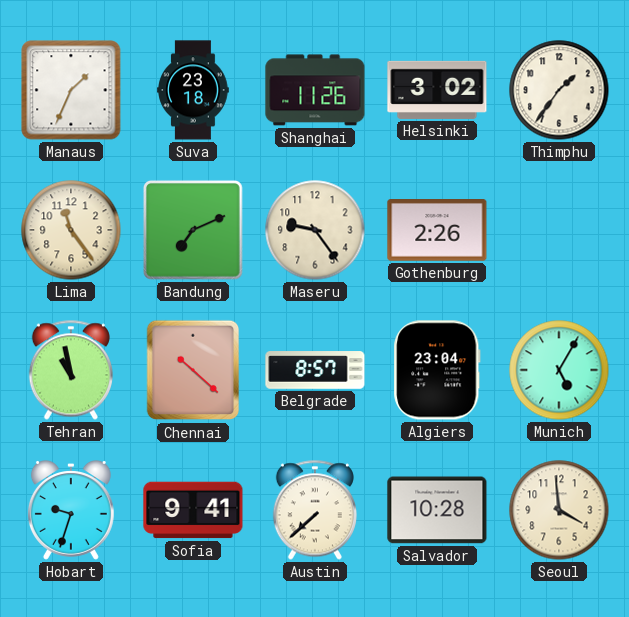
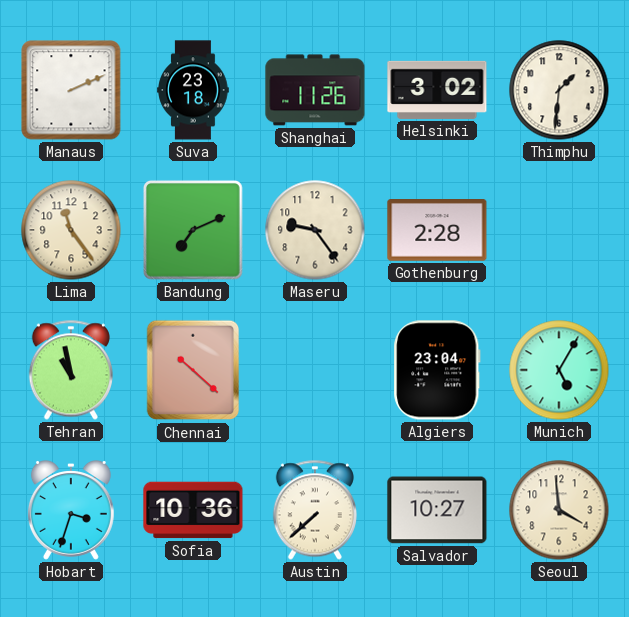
Manaus: 1:34 -> 2:11 (71, 90)
Thimphu: 1:36 -> 1:31 (559, 90)
Gothenburg: 2:26 -> 2:28 (437, 231)
Belgrade: 8:57 -> none (315, 370)
Hobart: 9:33 -> 3:33 (71, 511)
Sofia: 9:41 -> 10:36 (193, 510)
Salvador: 10:28 -> 10:27 (437, 510)
